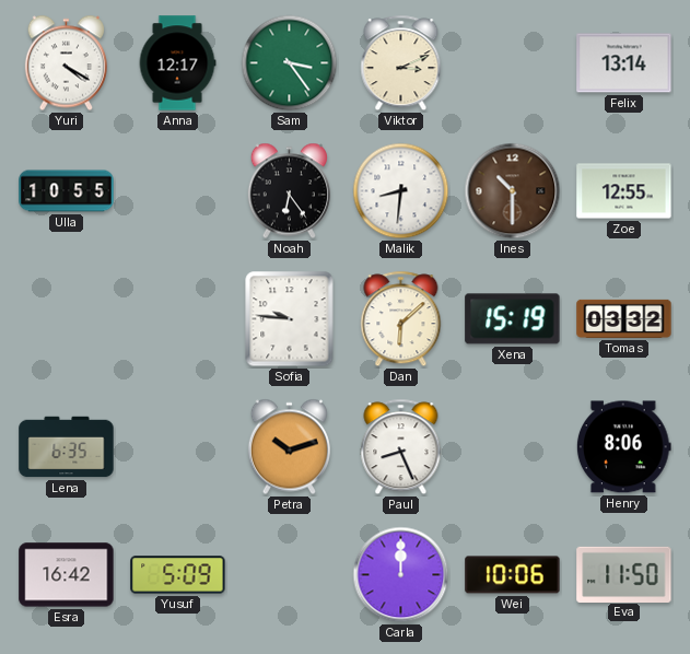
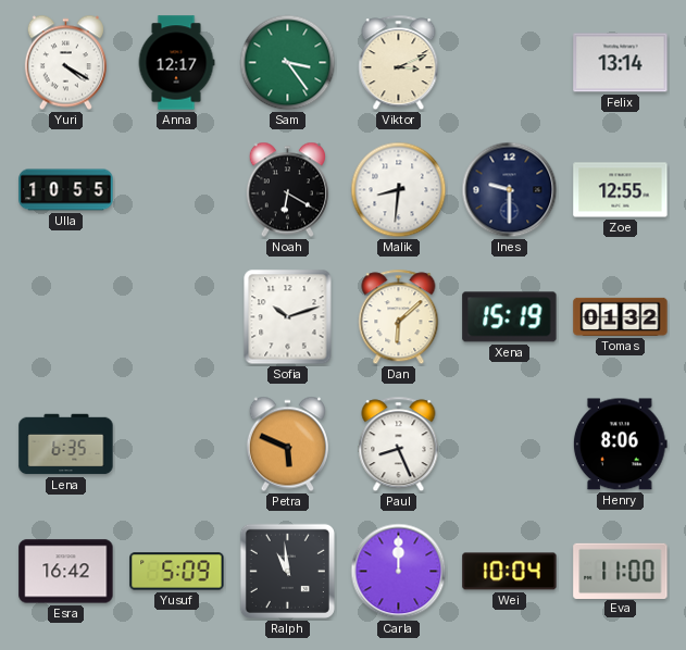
Noah: 6:24 -> 6:20 (287, 190)
Ines: 10:30 -> 9:30 (510, 190)
Ines dial: brown -> navy (510, 190)
Sofia: 9:46 -> 10:12 (288, 317)
Tomas: 03:32 -> 01:32 (621, 316)
Petra: 10:12 -> 5:49 (287, 445)
Ralph: none -> 10:59 (287, 571)
Wei: 10:06 -> 10:04 (510, 572)
Eva: 11:50 -> 11:00 (621, 571)
